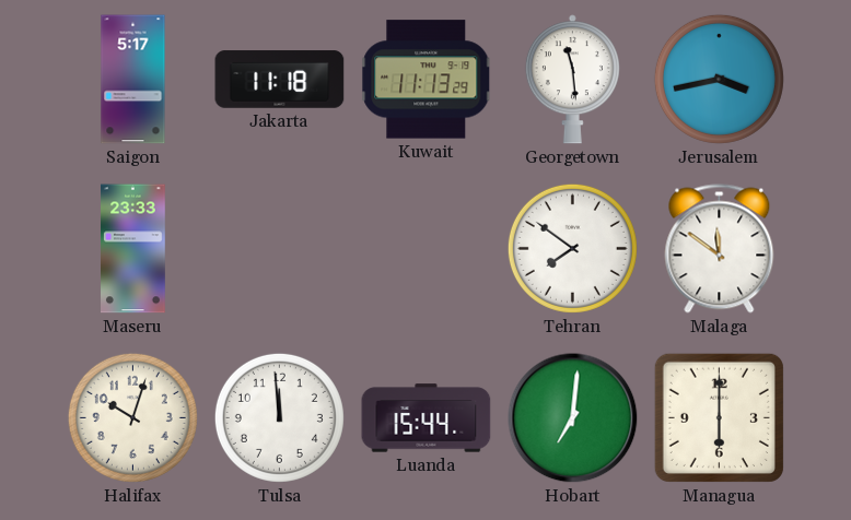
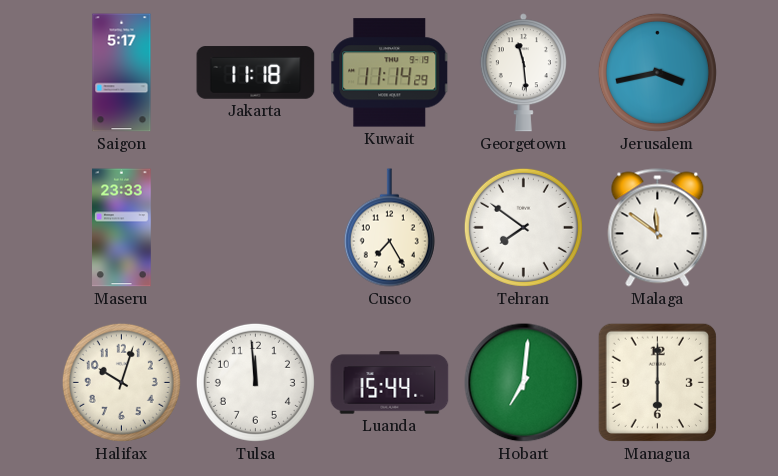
Kuwait: 11:13 -> 11:14 (390, 73)
Cusco: none -> 7:25 (389, 228)
